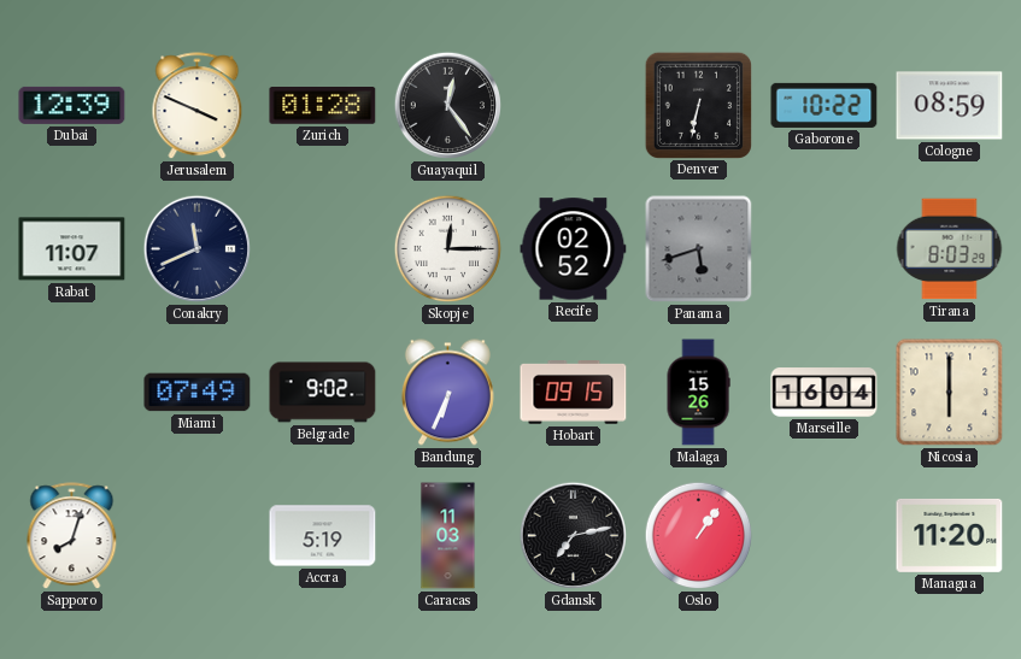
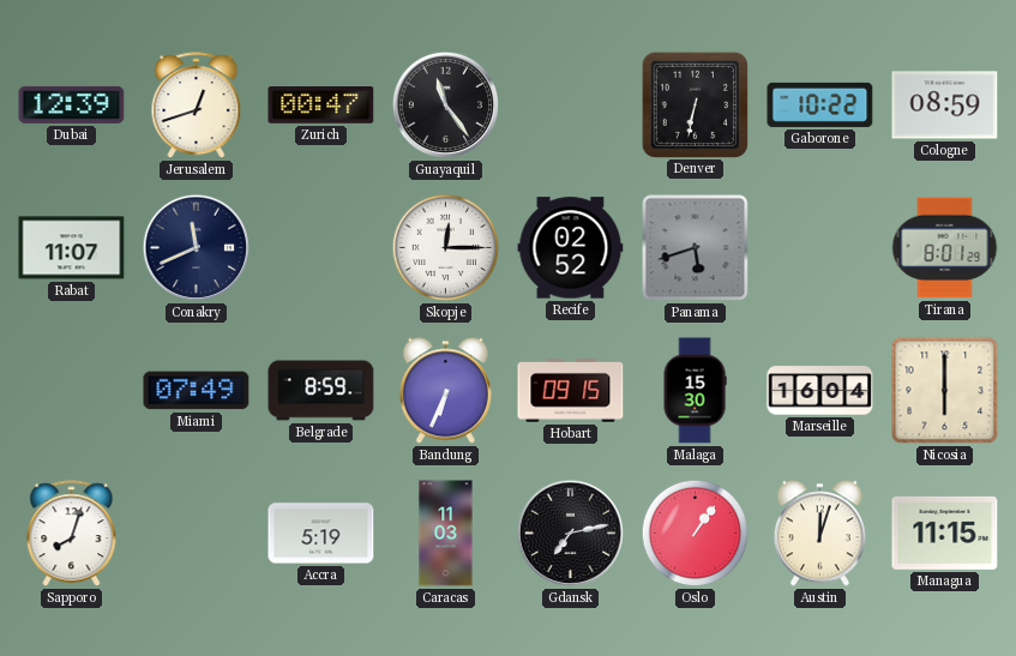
Jerusalem: 3:49 -> 12:42 (197, 106)
Zurich: 01:28 -> 00:47 (321, 106)
Guayaquil: 12:24 -> 11:24 (446, 106)
Tirana: 8:03 -> 8:01 (945, 248)
Belgrade: 9:02 -> 8:59 (321, 391)
Malaga: 15:26 -> 15:30 (695, 391)
Austin: none -> 12:03 (819, 534)
Managua: 11:20 -> 11:15 (945, 532)
